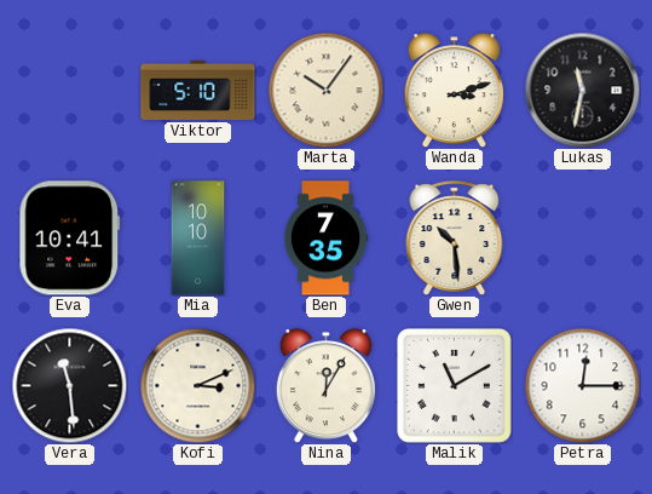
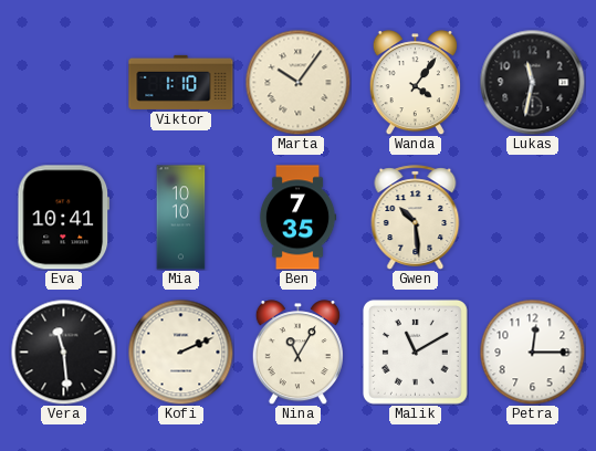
Viktor: 5:10 -> 1:10 (181, 82)
Wanda: 3:12 -> 4:06 (415, 83)
Kofi: 3:11 -> 2:11 (180, 352)
Nina: 12:05 -> 11:05 (297, 353)
